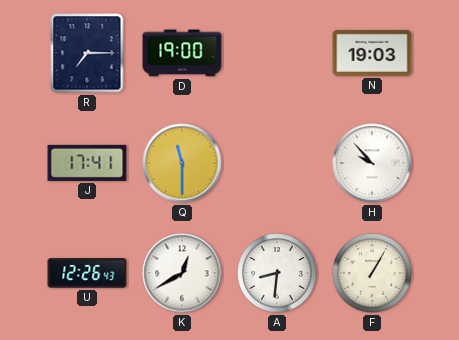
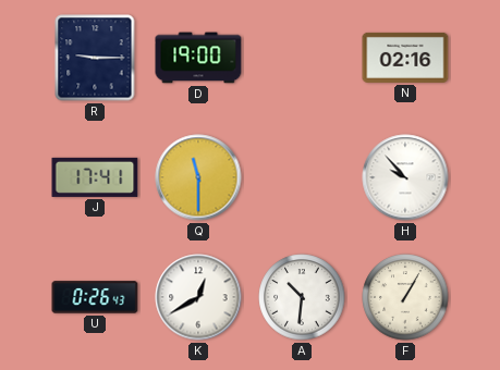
R: 7:15 -> 9:15 (95, 58)
N: 19:03 -> 02:16 (405, 58)
U: 12:26 -> 0:26 (95, 297)
A: 8:31 -> 10:31 (302, 297)
